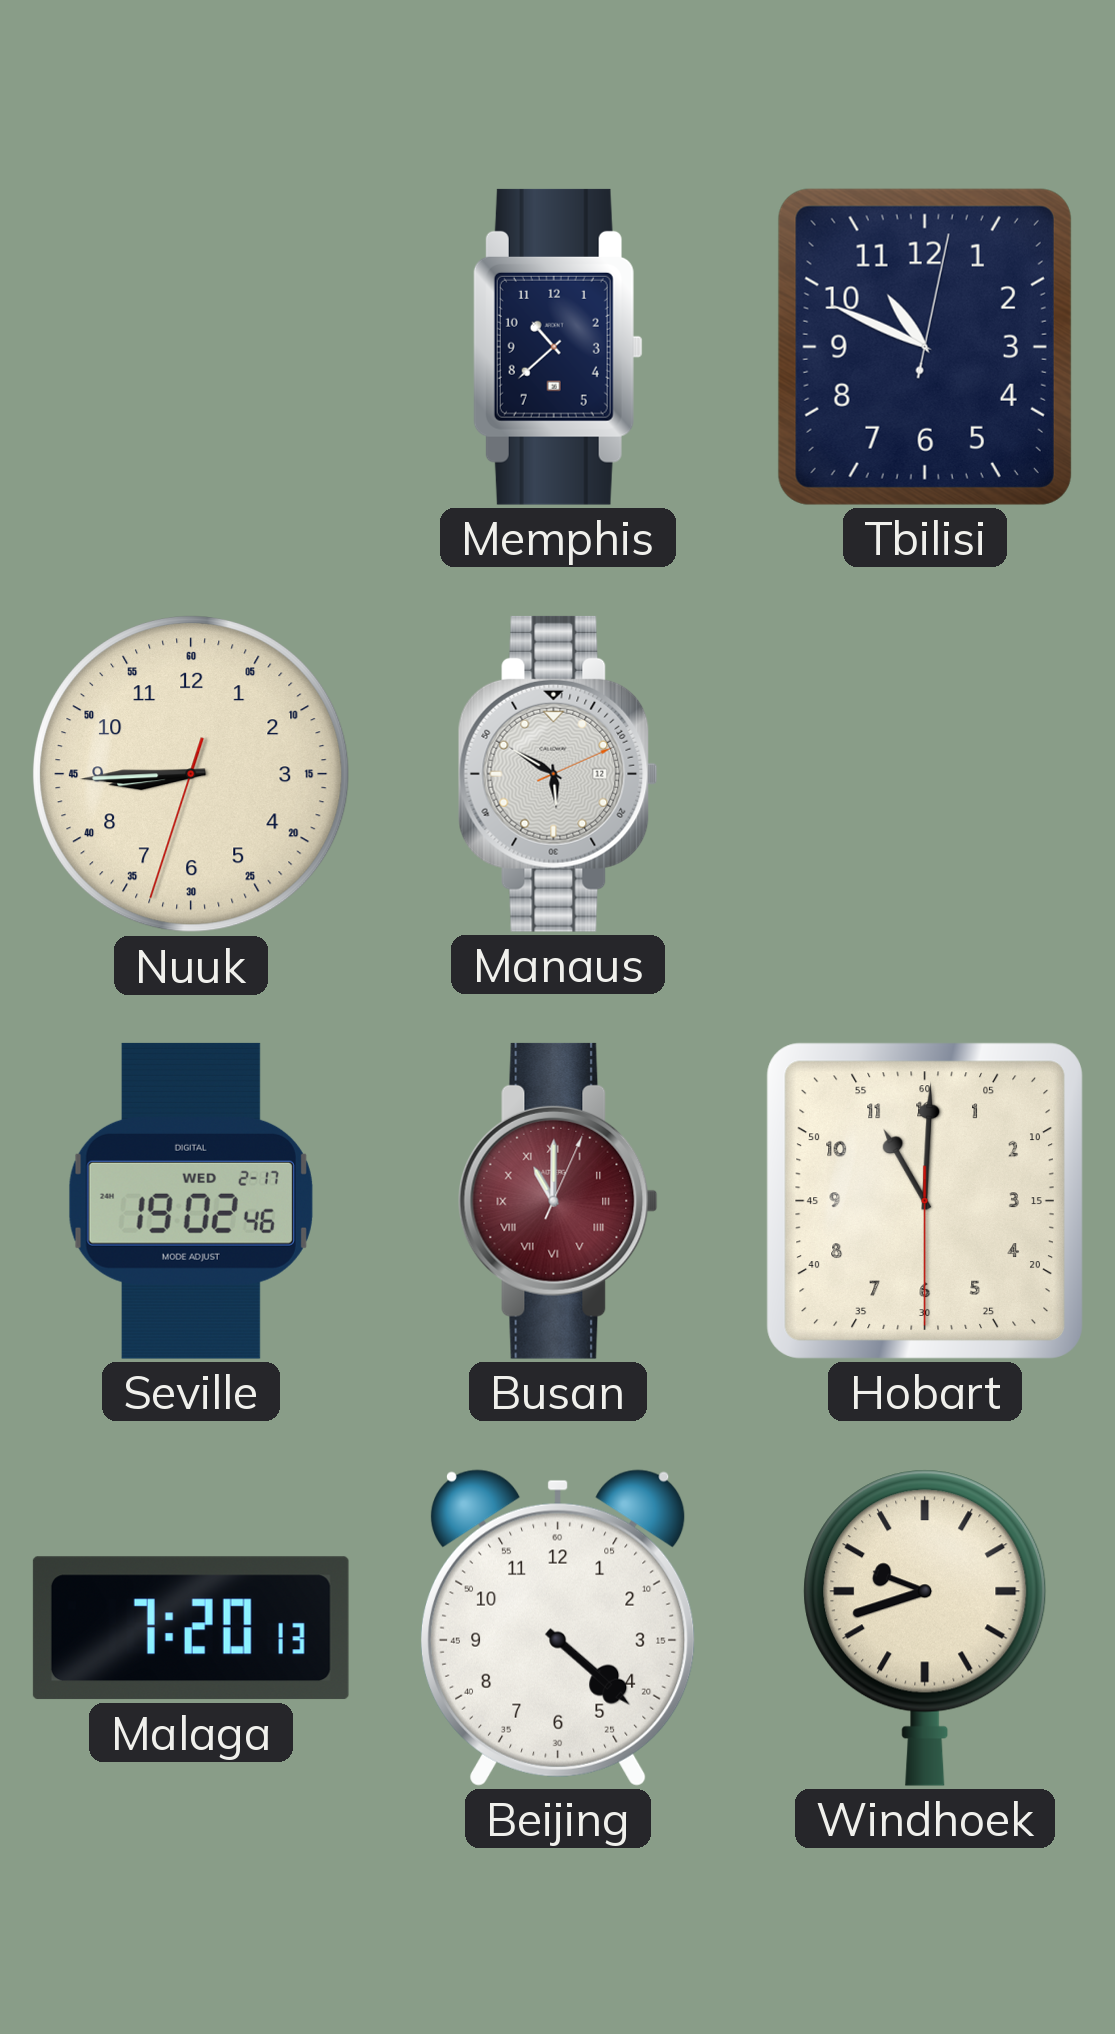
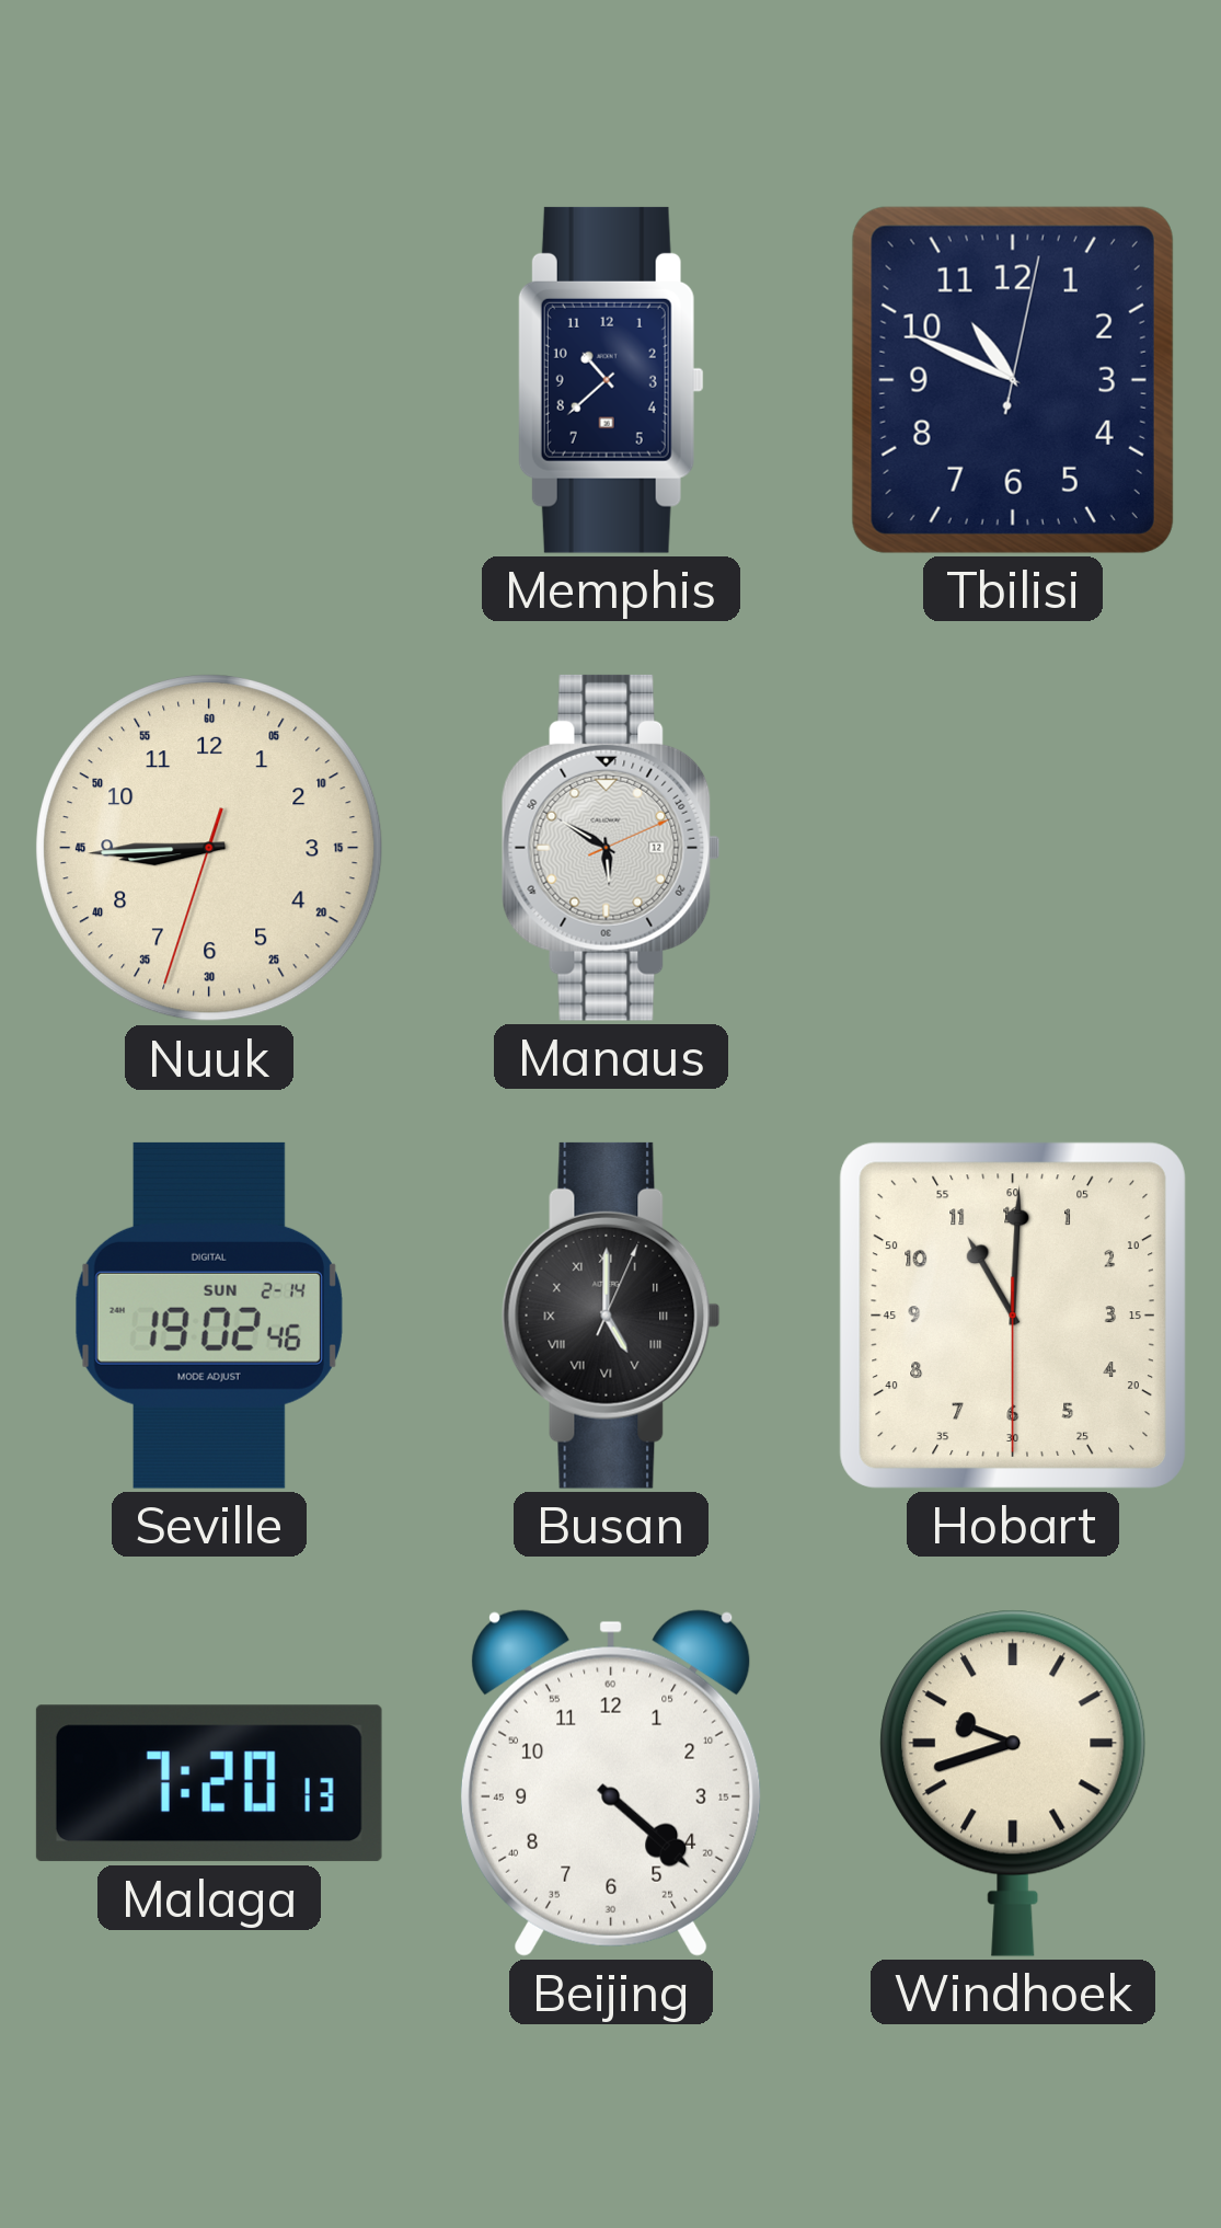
Seville date: WED 2-17 -> SUN 2-14 (209, 1316)
Busan: 11:00 -> 5:00 (611, 1316)
Busan dial: burgundy -> black (611, 1316)
